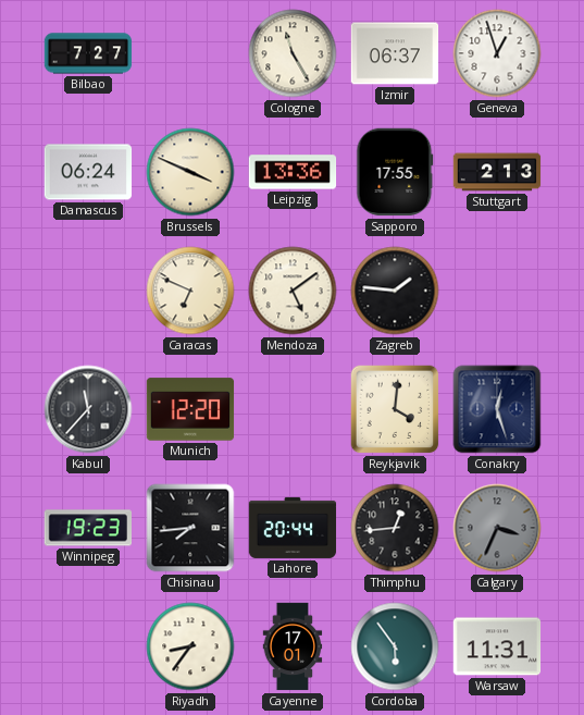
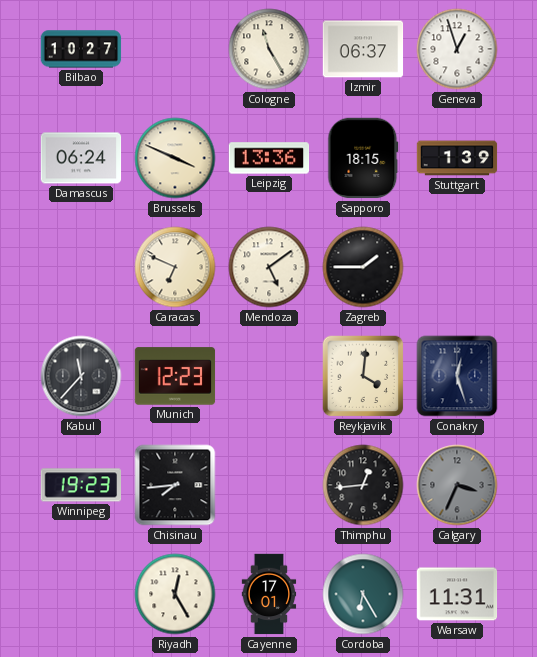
Bilbao: 7:27 -> 10:27 (81, 49)
Sapporo: 17:55 -> 18:15 (363, 158)
Stuttgart: 2:13 -> 1:39 (457, 158)
Zagreb: 1:46 -> 1:45 (363, 267)
Munich: 12:20 -> 12:23 (175, 376)
Lahore: 20:44 -> none (293, 528)
Riyadh: 8:36 -> 12:25 (175, 594)
Cordoba: 5:54 -> 6:25 (363, 594)
